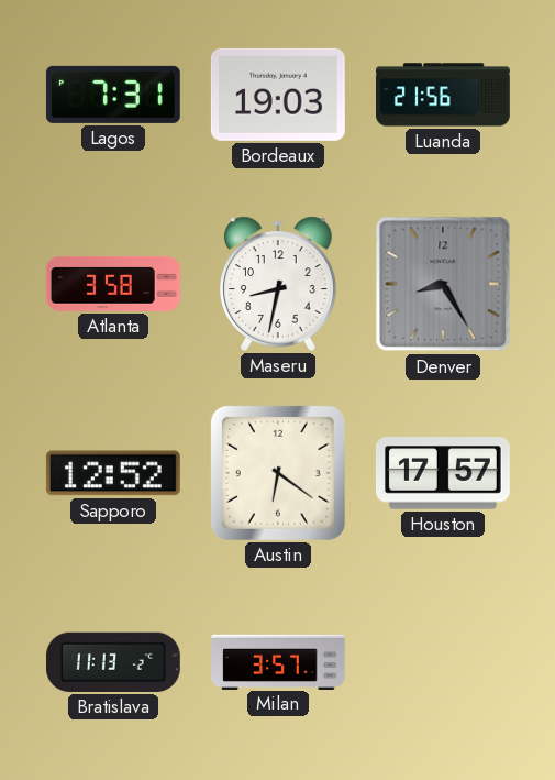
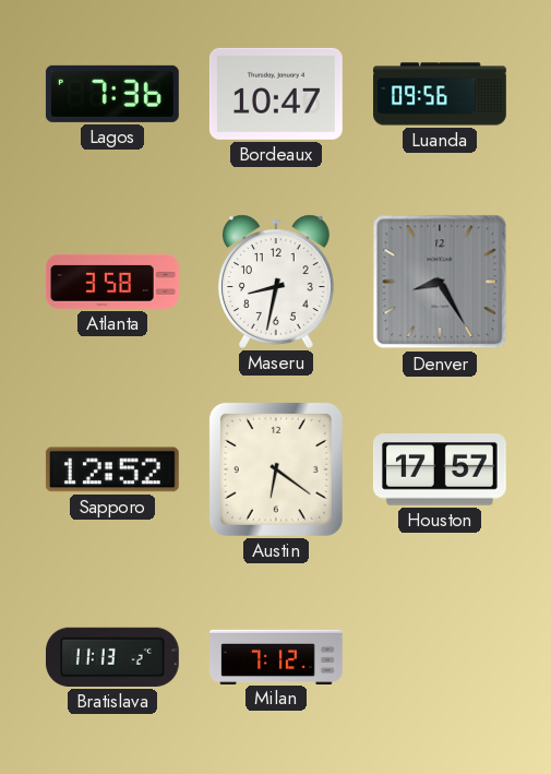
Lagos: 7:31 -> 7:36 (112, 94)
Bordeaux: 19:03 -> 10:47 (276, 94)
Luanda: 21:56 -> 09:56 (441, 94)
Milan: 3:57 -> 7:12 (277, 656)
